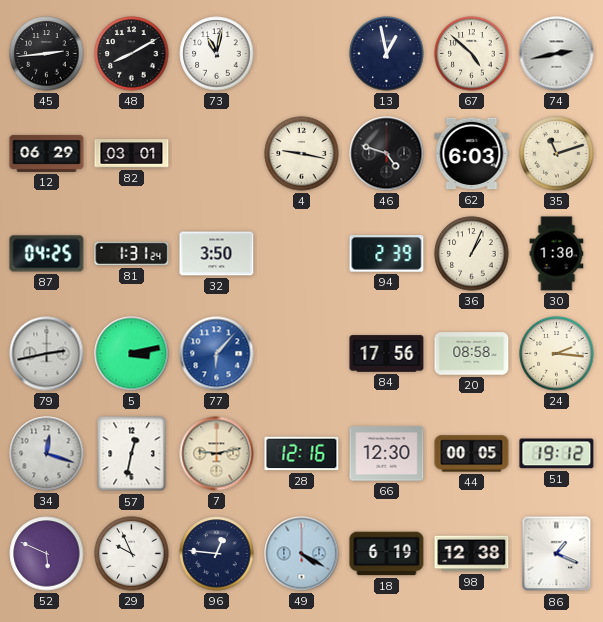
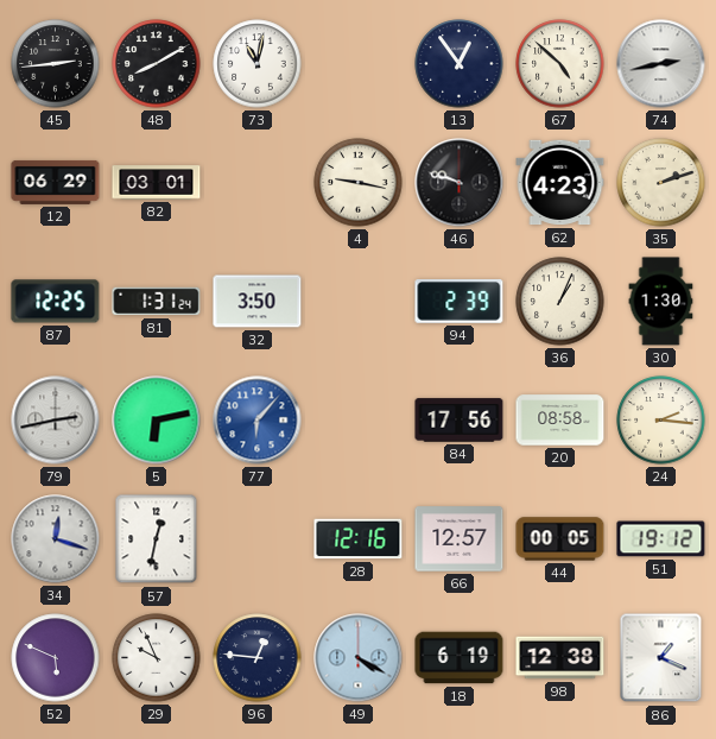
13: 12:58 -> 12:54 (460, 64)
46: 4:48 -> 9:48 (460, 183)
62: 6:03 -> 4:23 (560, 183)
35: 11:12 -> 2:12 (661, 183)
87: 04:25 -> 12:25 (56, 302)
5: 3:13 -> 6:13 (157, 421)
7: 9:13 -> none (217, 454)
66: 12:30 -> 12:57 (460, 539)
